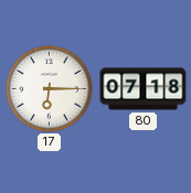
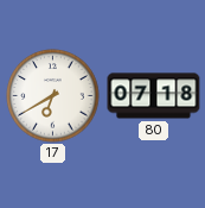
17: 6:15 -> 6:40 (53, 96)
